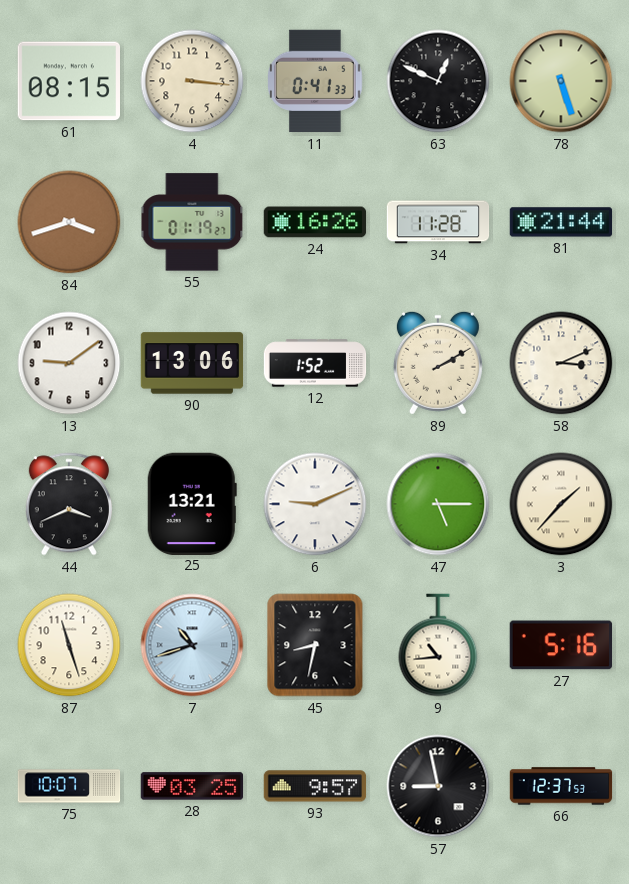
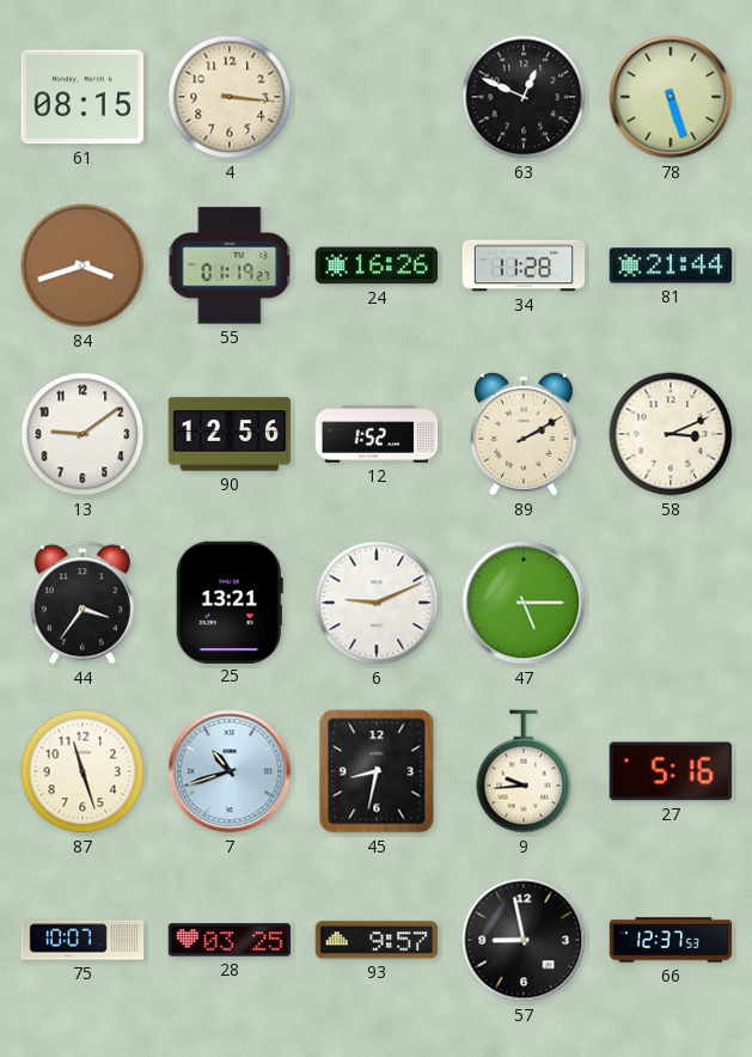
11: 0:41 -> none (315, 81)
90: 13:06 -> 12:56 (230, 434)
44: 3:41 -> 3:36 (82, 603)
3: 1:37 -> none (561, 504)
9: 10:44 -> 9:44 (524, 771)
